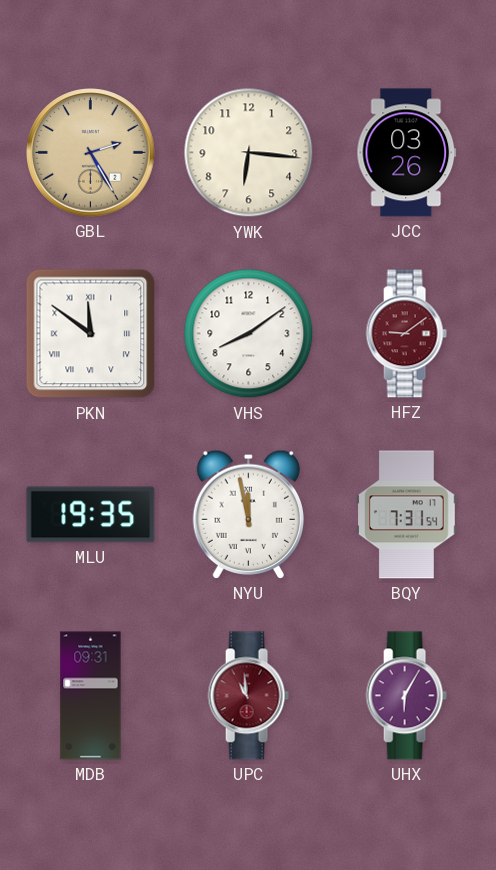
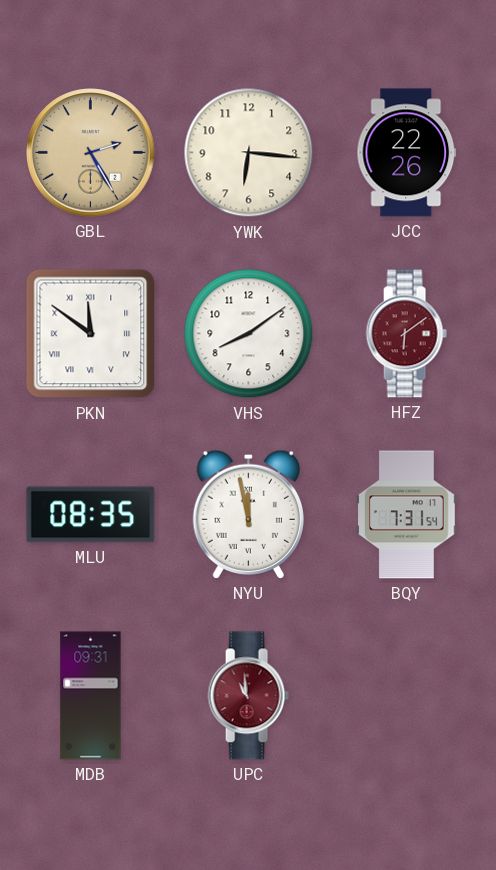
JCC: 03:26 -> 22:26 (407, 153)
HFZ: 9:09 -> 6:09 (406, 334)
MLU: 19:35 -> 08:35 (91, 515)
UHX: 6:05 -> none (406, 696)
